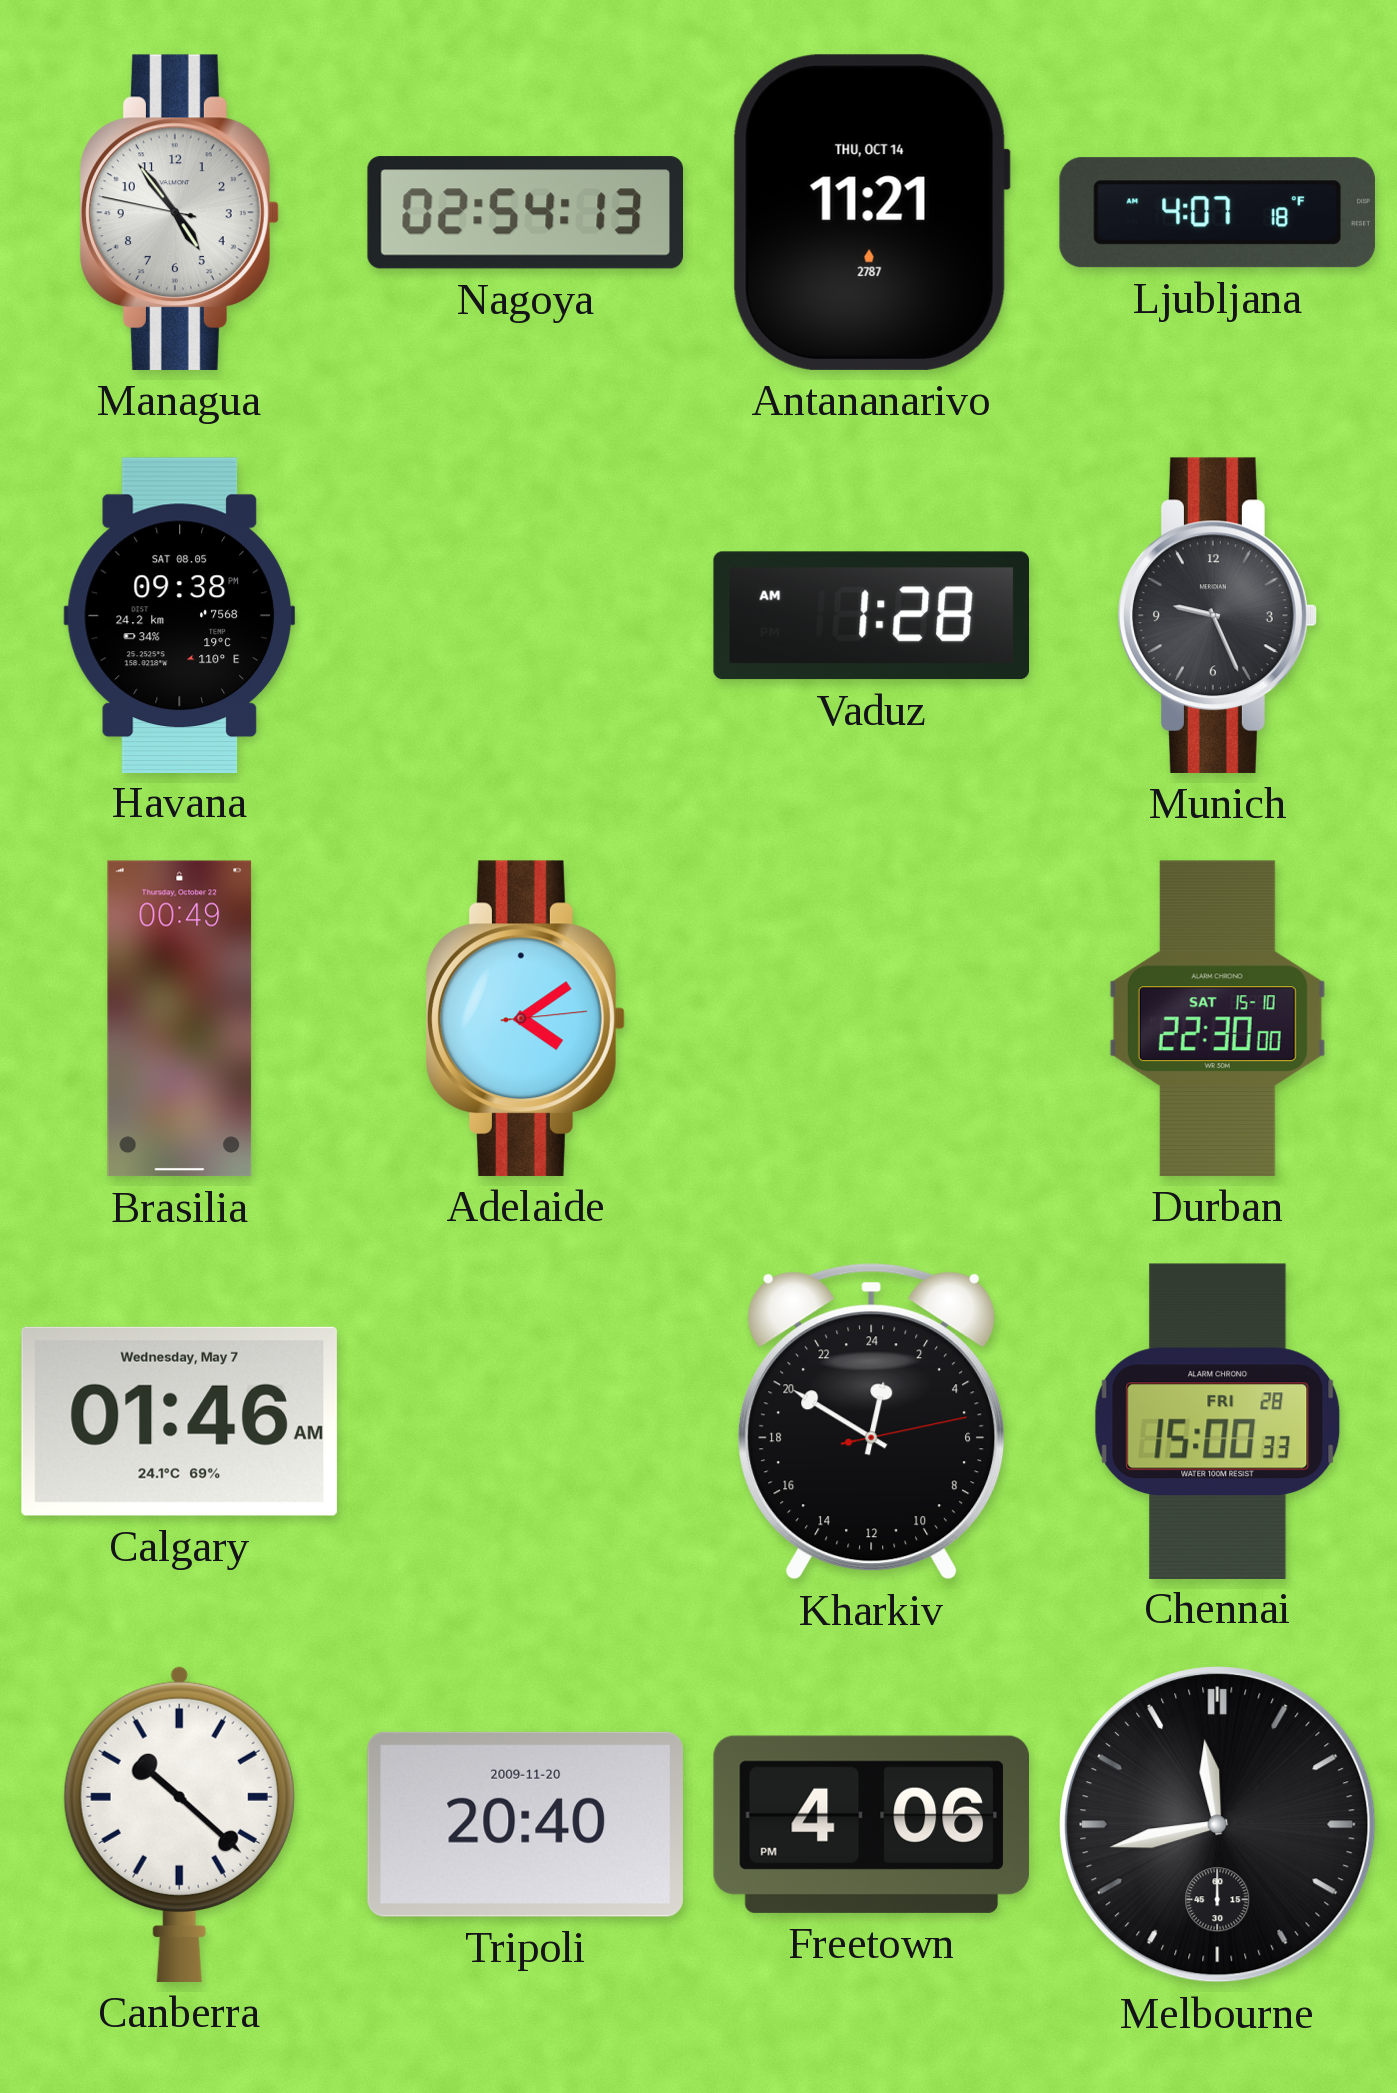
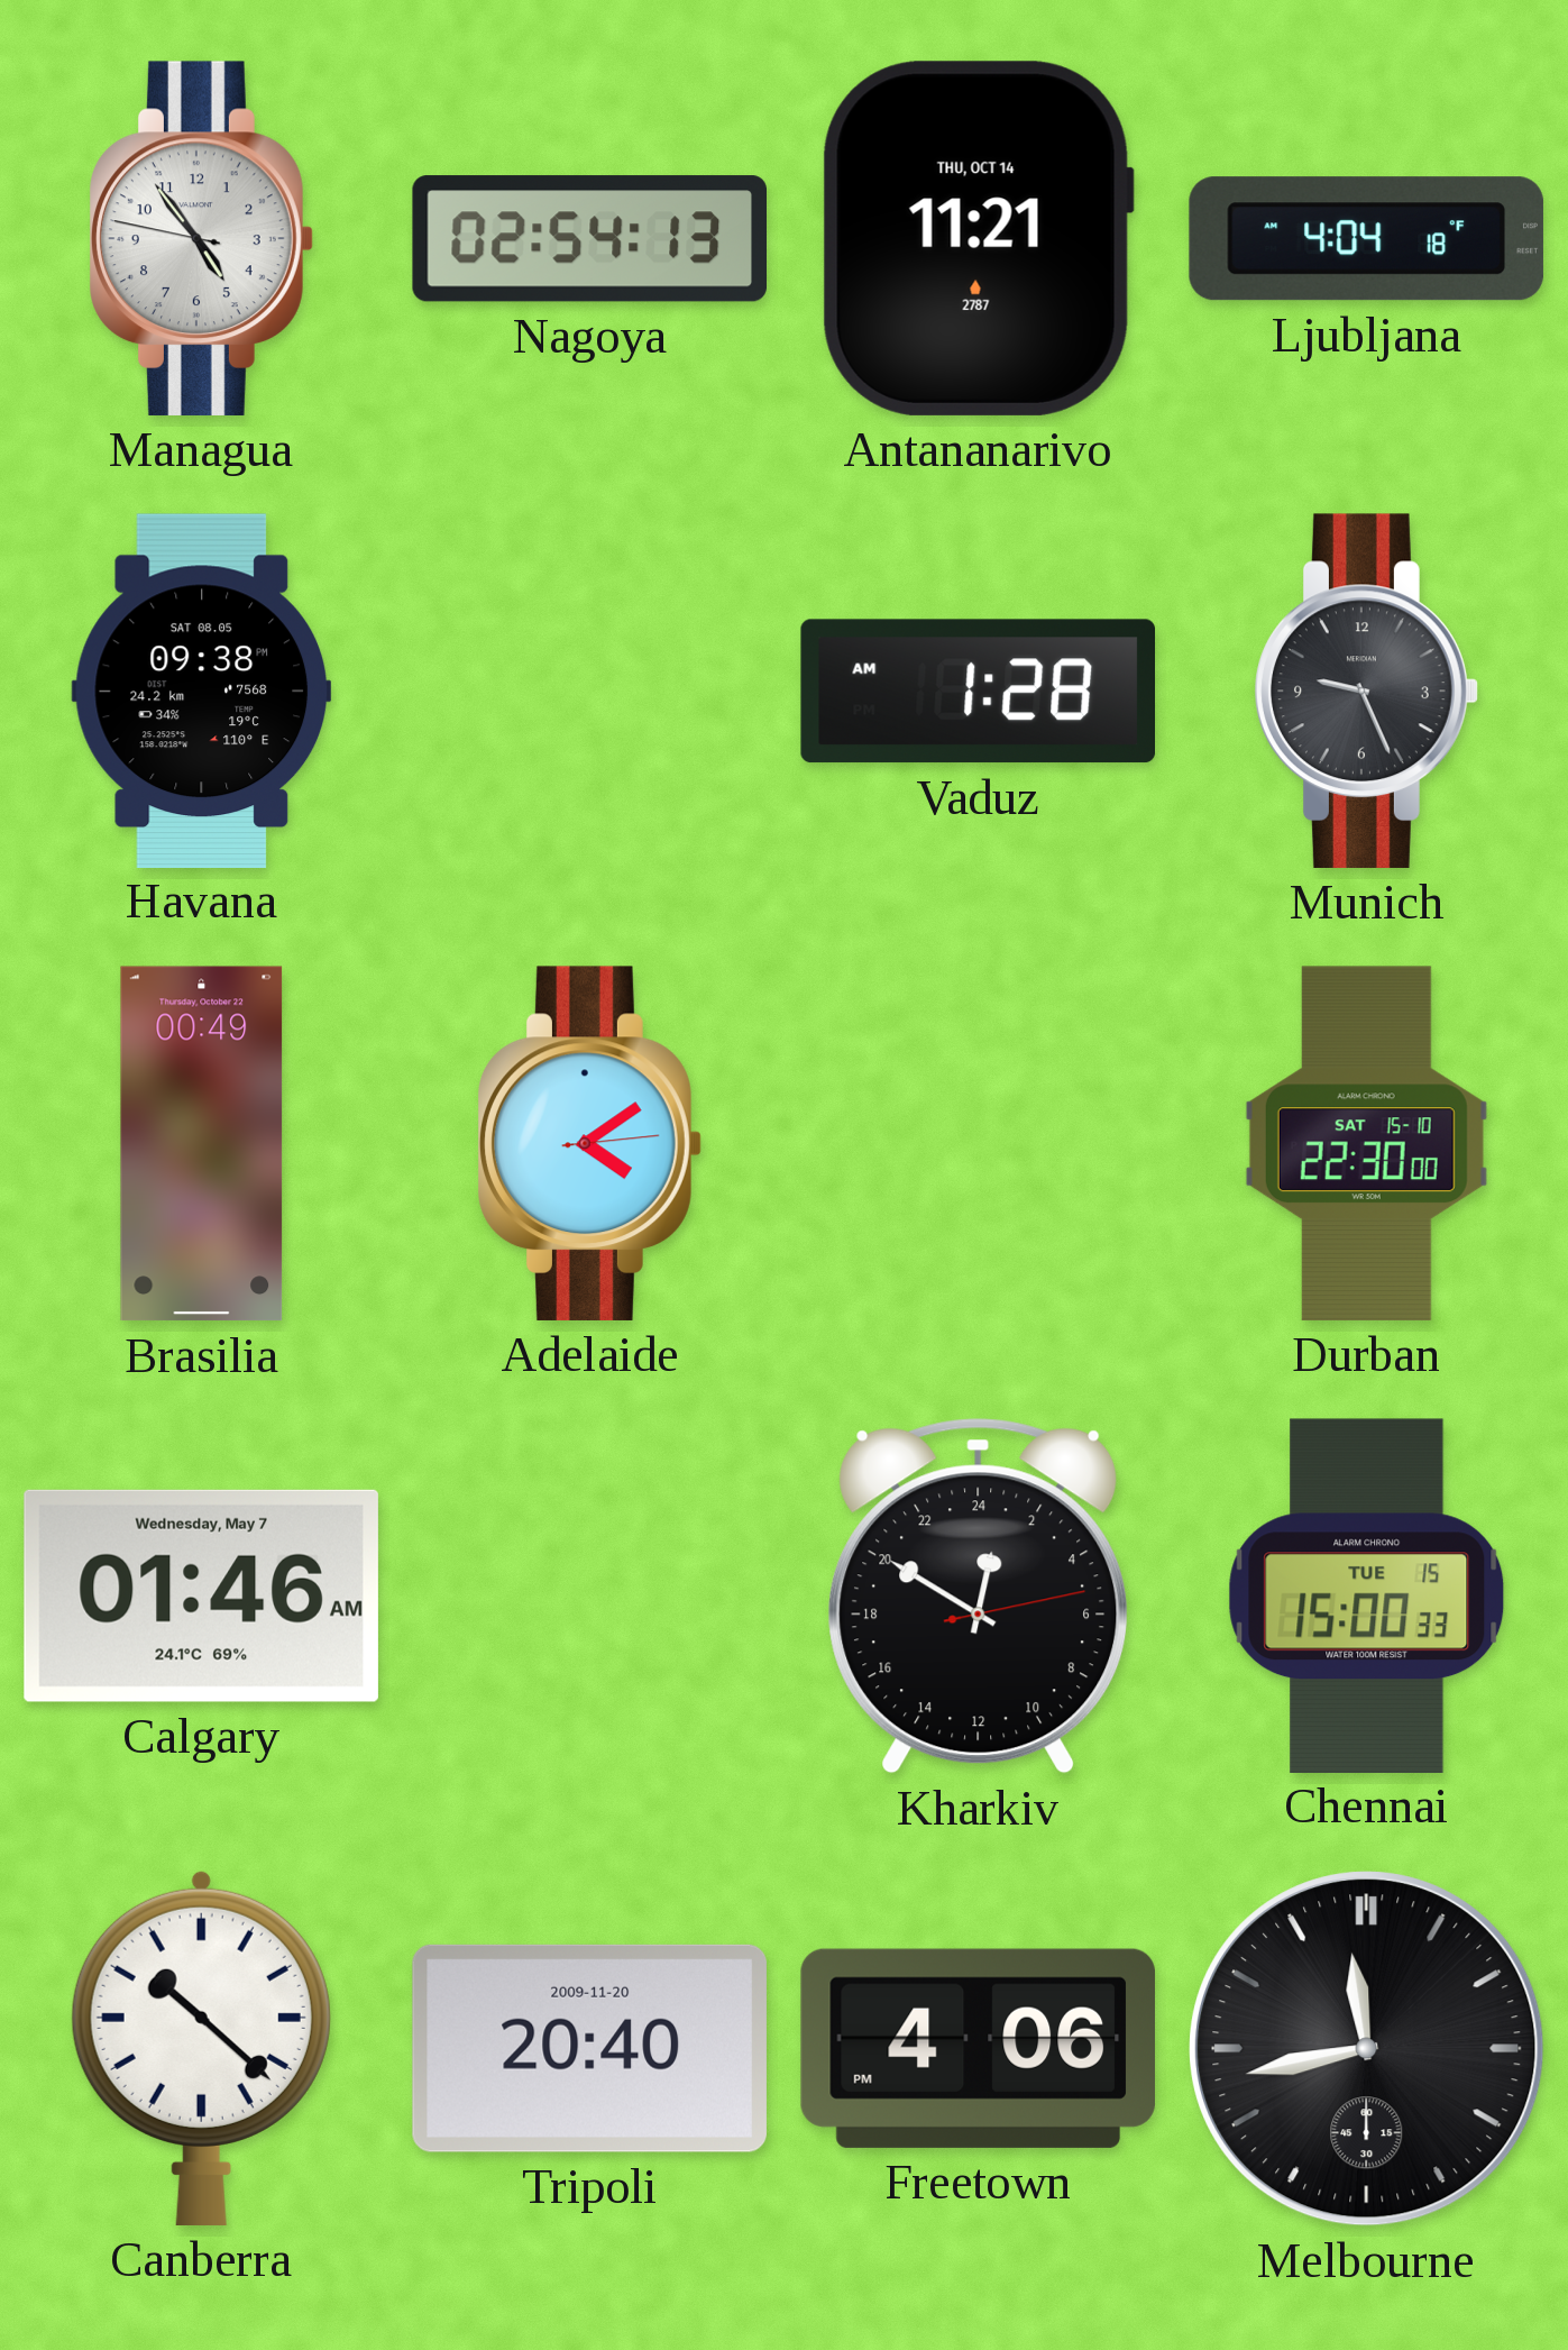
Ljubljana: 4:07 -> 4:04 (1366, 239)
Chennai date: FRI 28 -> TUE 15 (1367, 1595)
